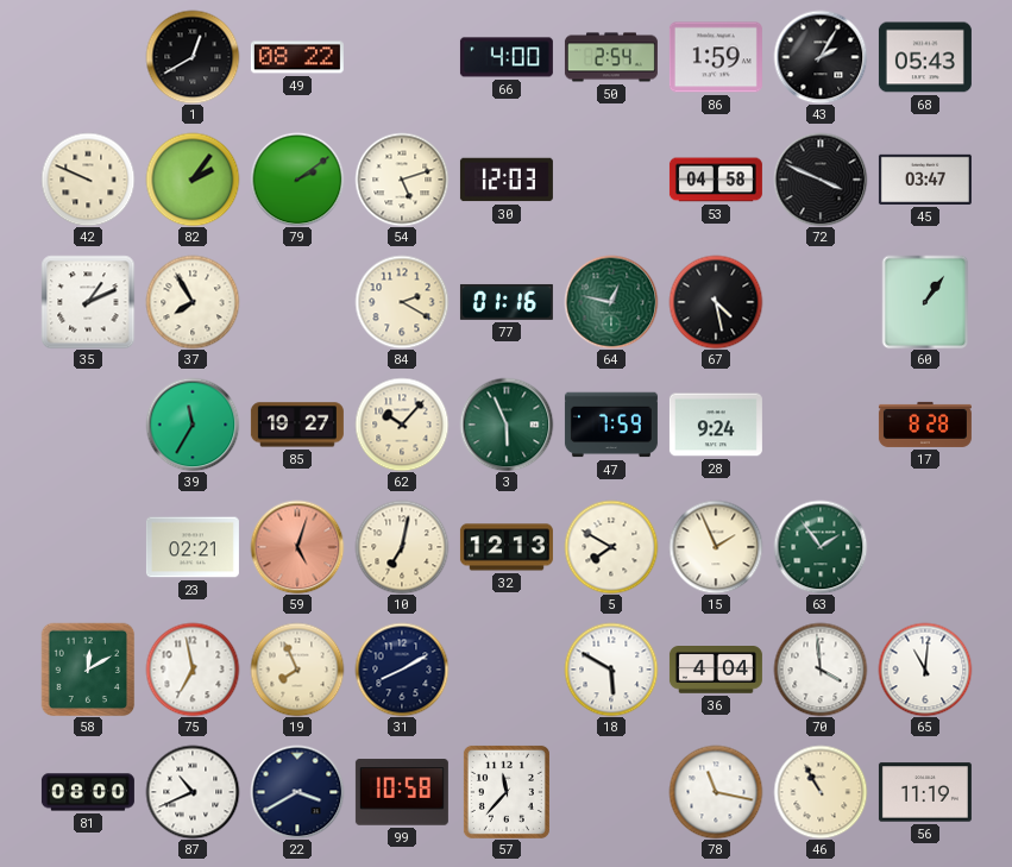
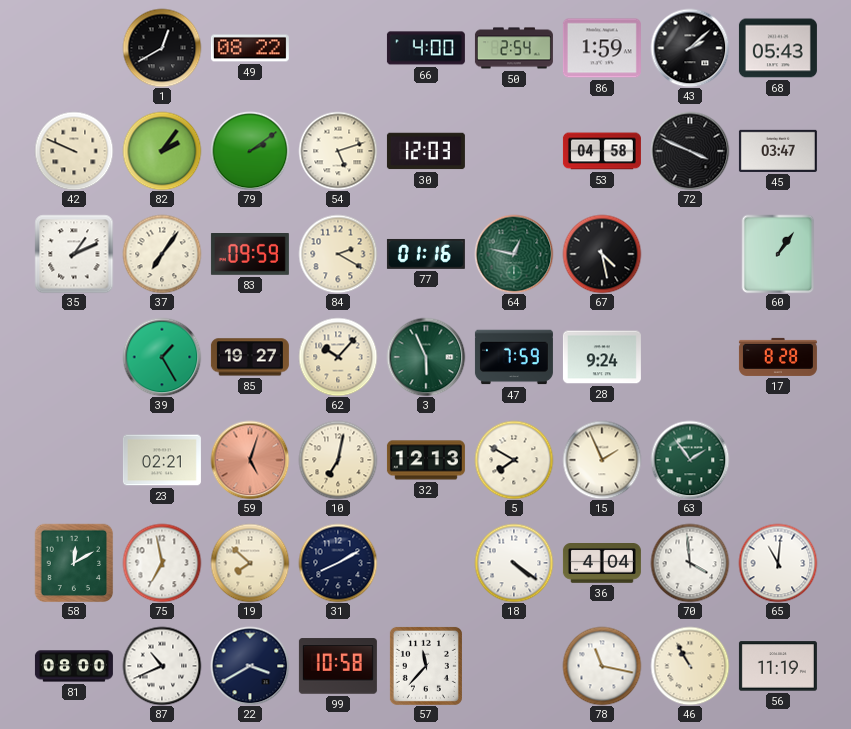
43: 2:05 -> 2:08 (690, 48)
37: 7:55 -> 7:06 (162, 254)
83: none -> 09:59 (250, 255)
39: 11:35 -> 1:25 (162, 357)
19: 7:56 -> 7:52 (250, 563)
18: 5:50 -> 4:21 (514, 563)
